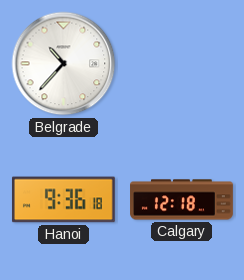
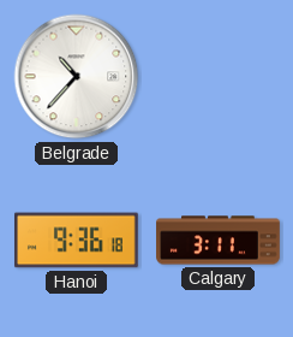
Calgary: 12:18 -> 3:11 (219, 241)
